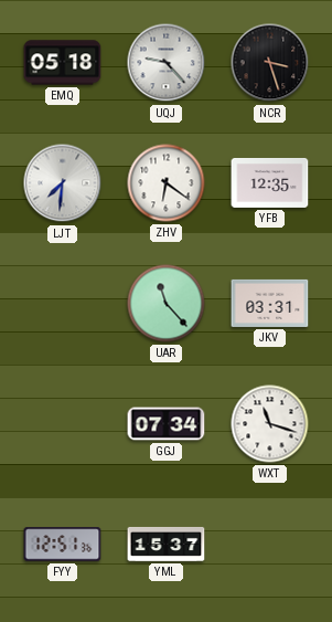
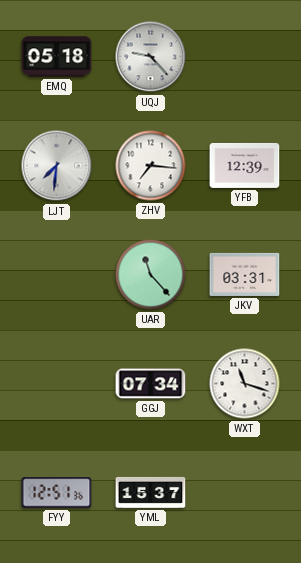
NCR: 3:27 -> none (270, 63)
ZHV: 6:21 -> 7:16 (151, 166)
YFB: 12:35 -> 12:39 (245, 165)
